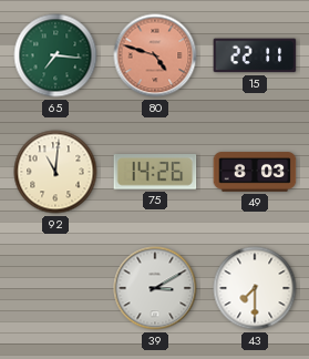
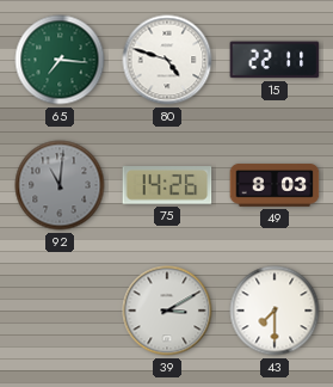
80 dial: salmon -> white (167, 60)
92 dial: cream -> grey (60, 185)
